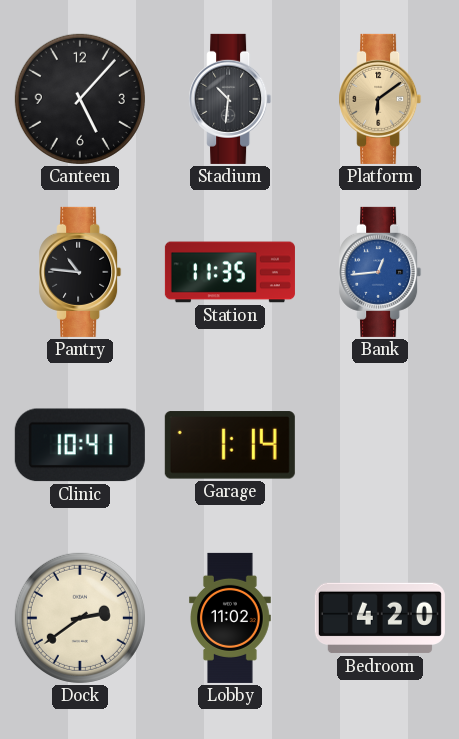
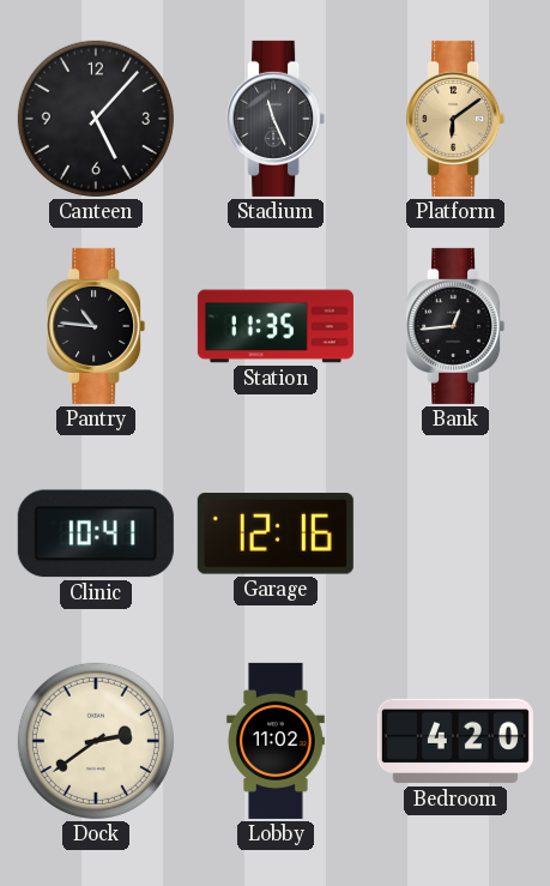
Stadium: 10:31 -> 11:26 (276, 119)
Bank dial: blue -> black (455, 326)
Garage: 1:14 -> 12:16 (276, 534)
